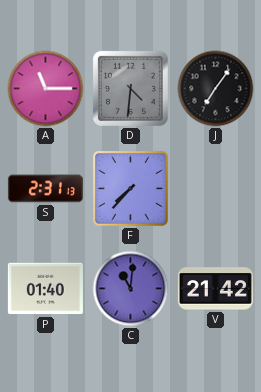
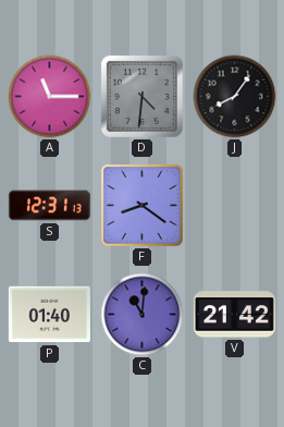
J: 7:06 -> 8:06 (235, 97)
S: 2:31 -> 12:31 (49, 206)
F: 7:37 -> 8:21 (143, 206)
